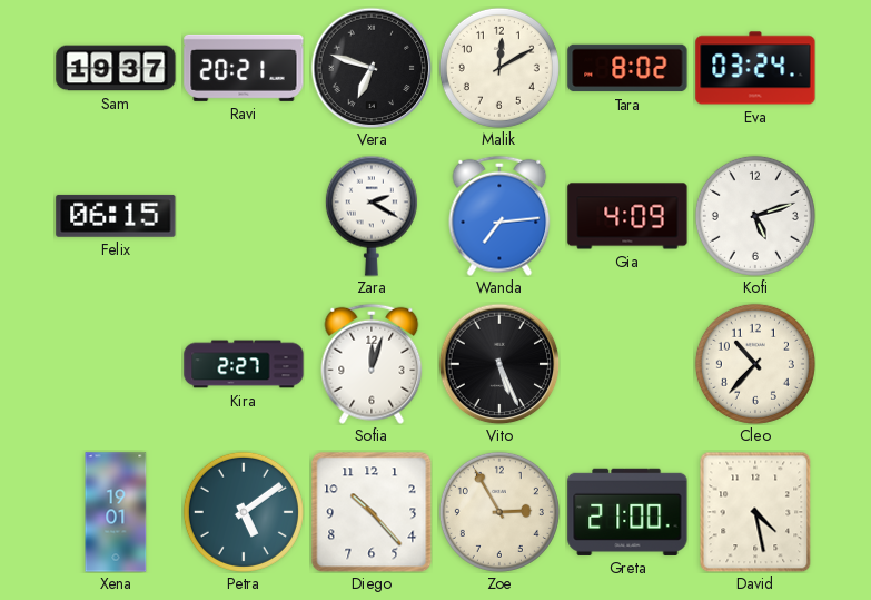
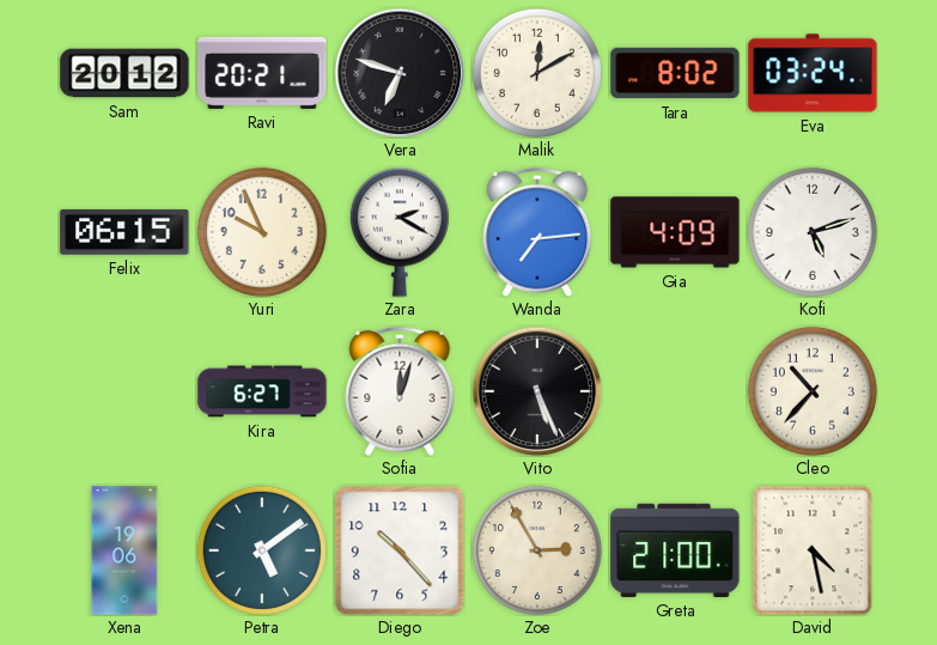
Sam: 19:37 -> 20:12 (124, 73)
Yuri: none -> 9:56 (262, 232)
Kira: 2:27 -> 6:27 (262, 391)
Xena: 19:01 -> 19:06 (124, 550)
